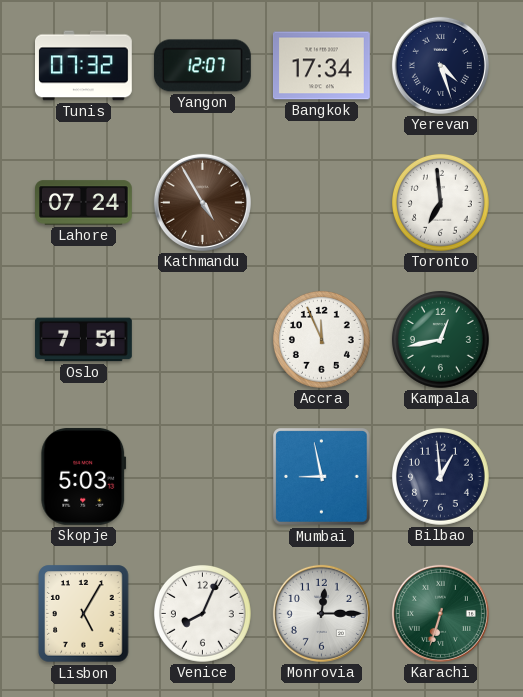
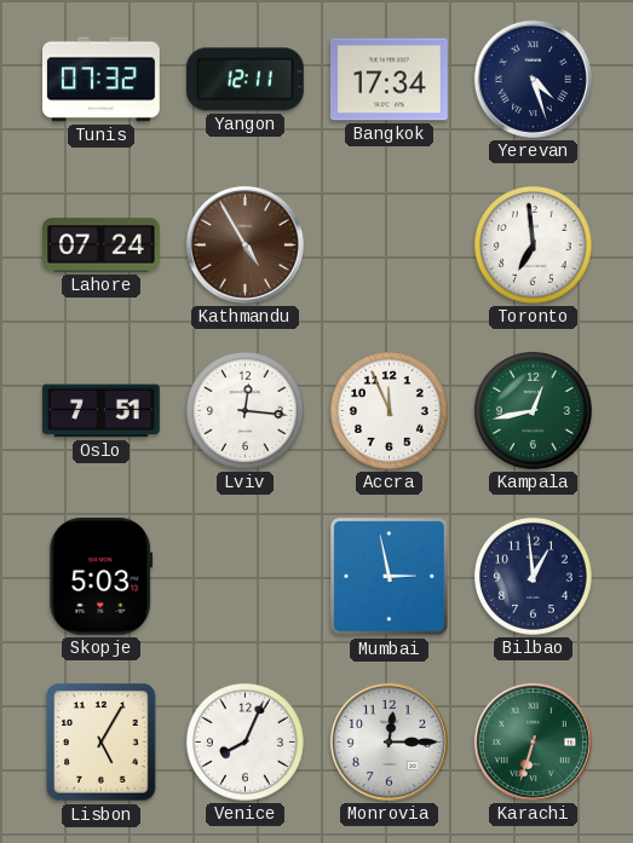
Yangon: 12:07 -> 12:11 (244, 80)
Lviv: none -> 12:16 (244, 410)
Mumbai: 8:58 -> 2:58 (390, 577)
